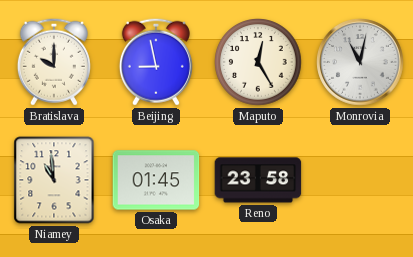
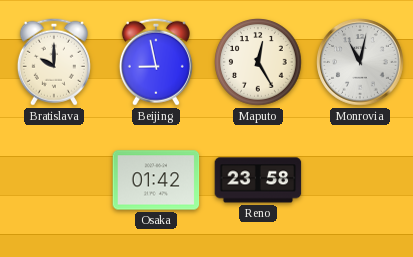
Niamey: 10:59 -> none (54, 180)
Osaka: 01:45 -> 01:42 (156, 180)
